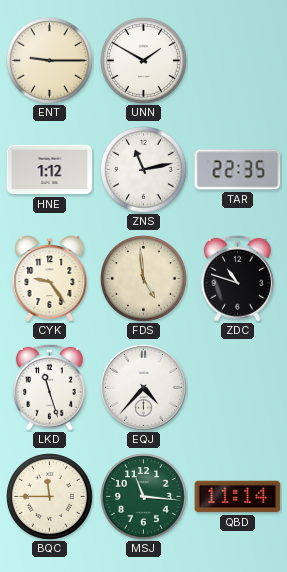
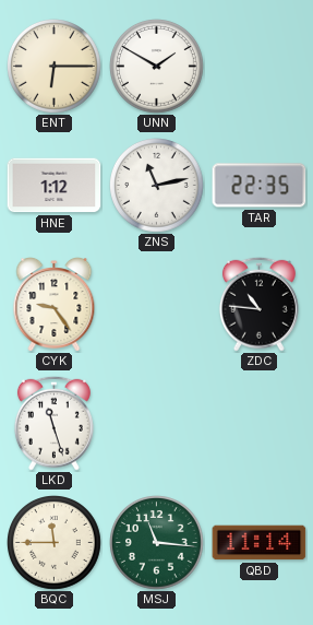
ENT: 9:15 -> 6:15 (55, 67)
FDS: 4:59 -> none (144, 279)
ZDC: 10:48 -> 10:46 (258, 304)
EQJ: 4:37 -> none (144, 388)
